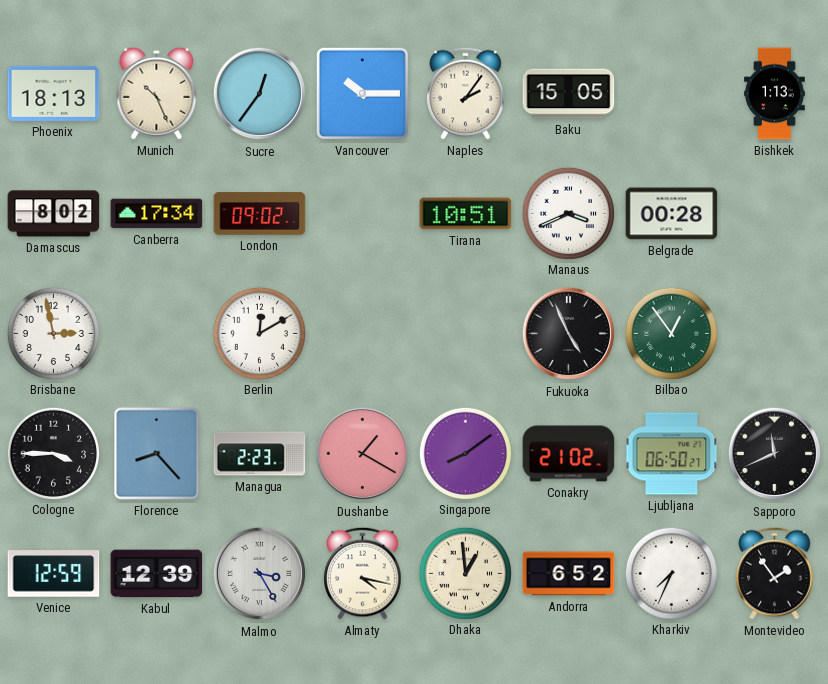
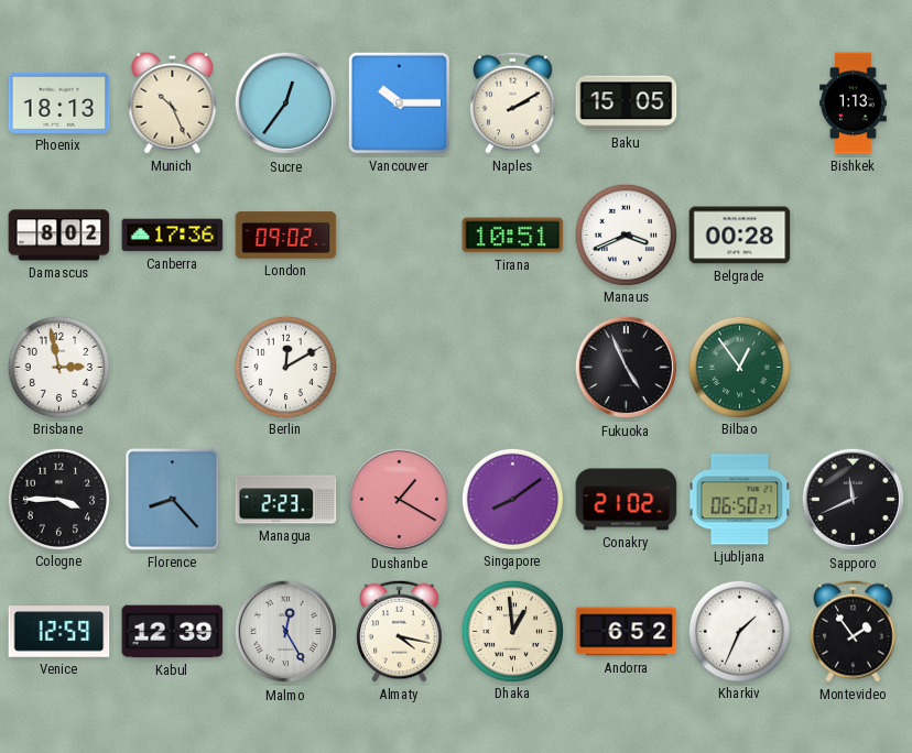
Naples: 2:06 -> 2:10 (513, 102)
Canberra: 17:34 -> 17:36 (173, 236)
Malmo: 3:25 -> 12:25 (286, 632)
Kharkiv: 7:34 -> 1:34 (739, 631)
